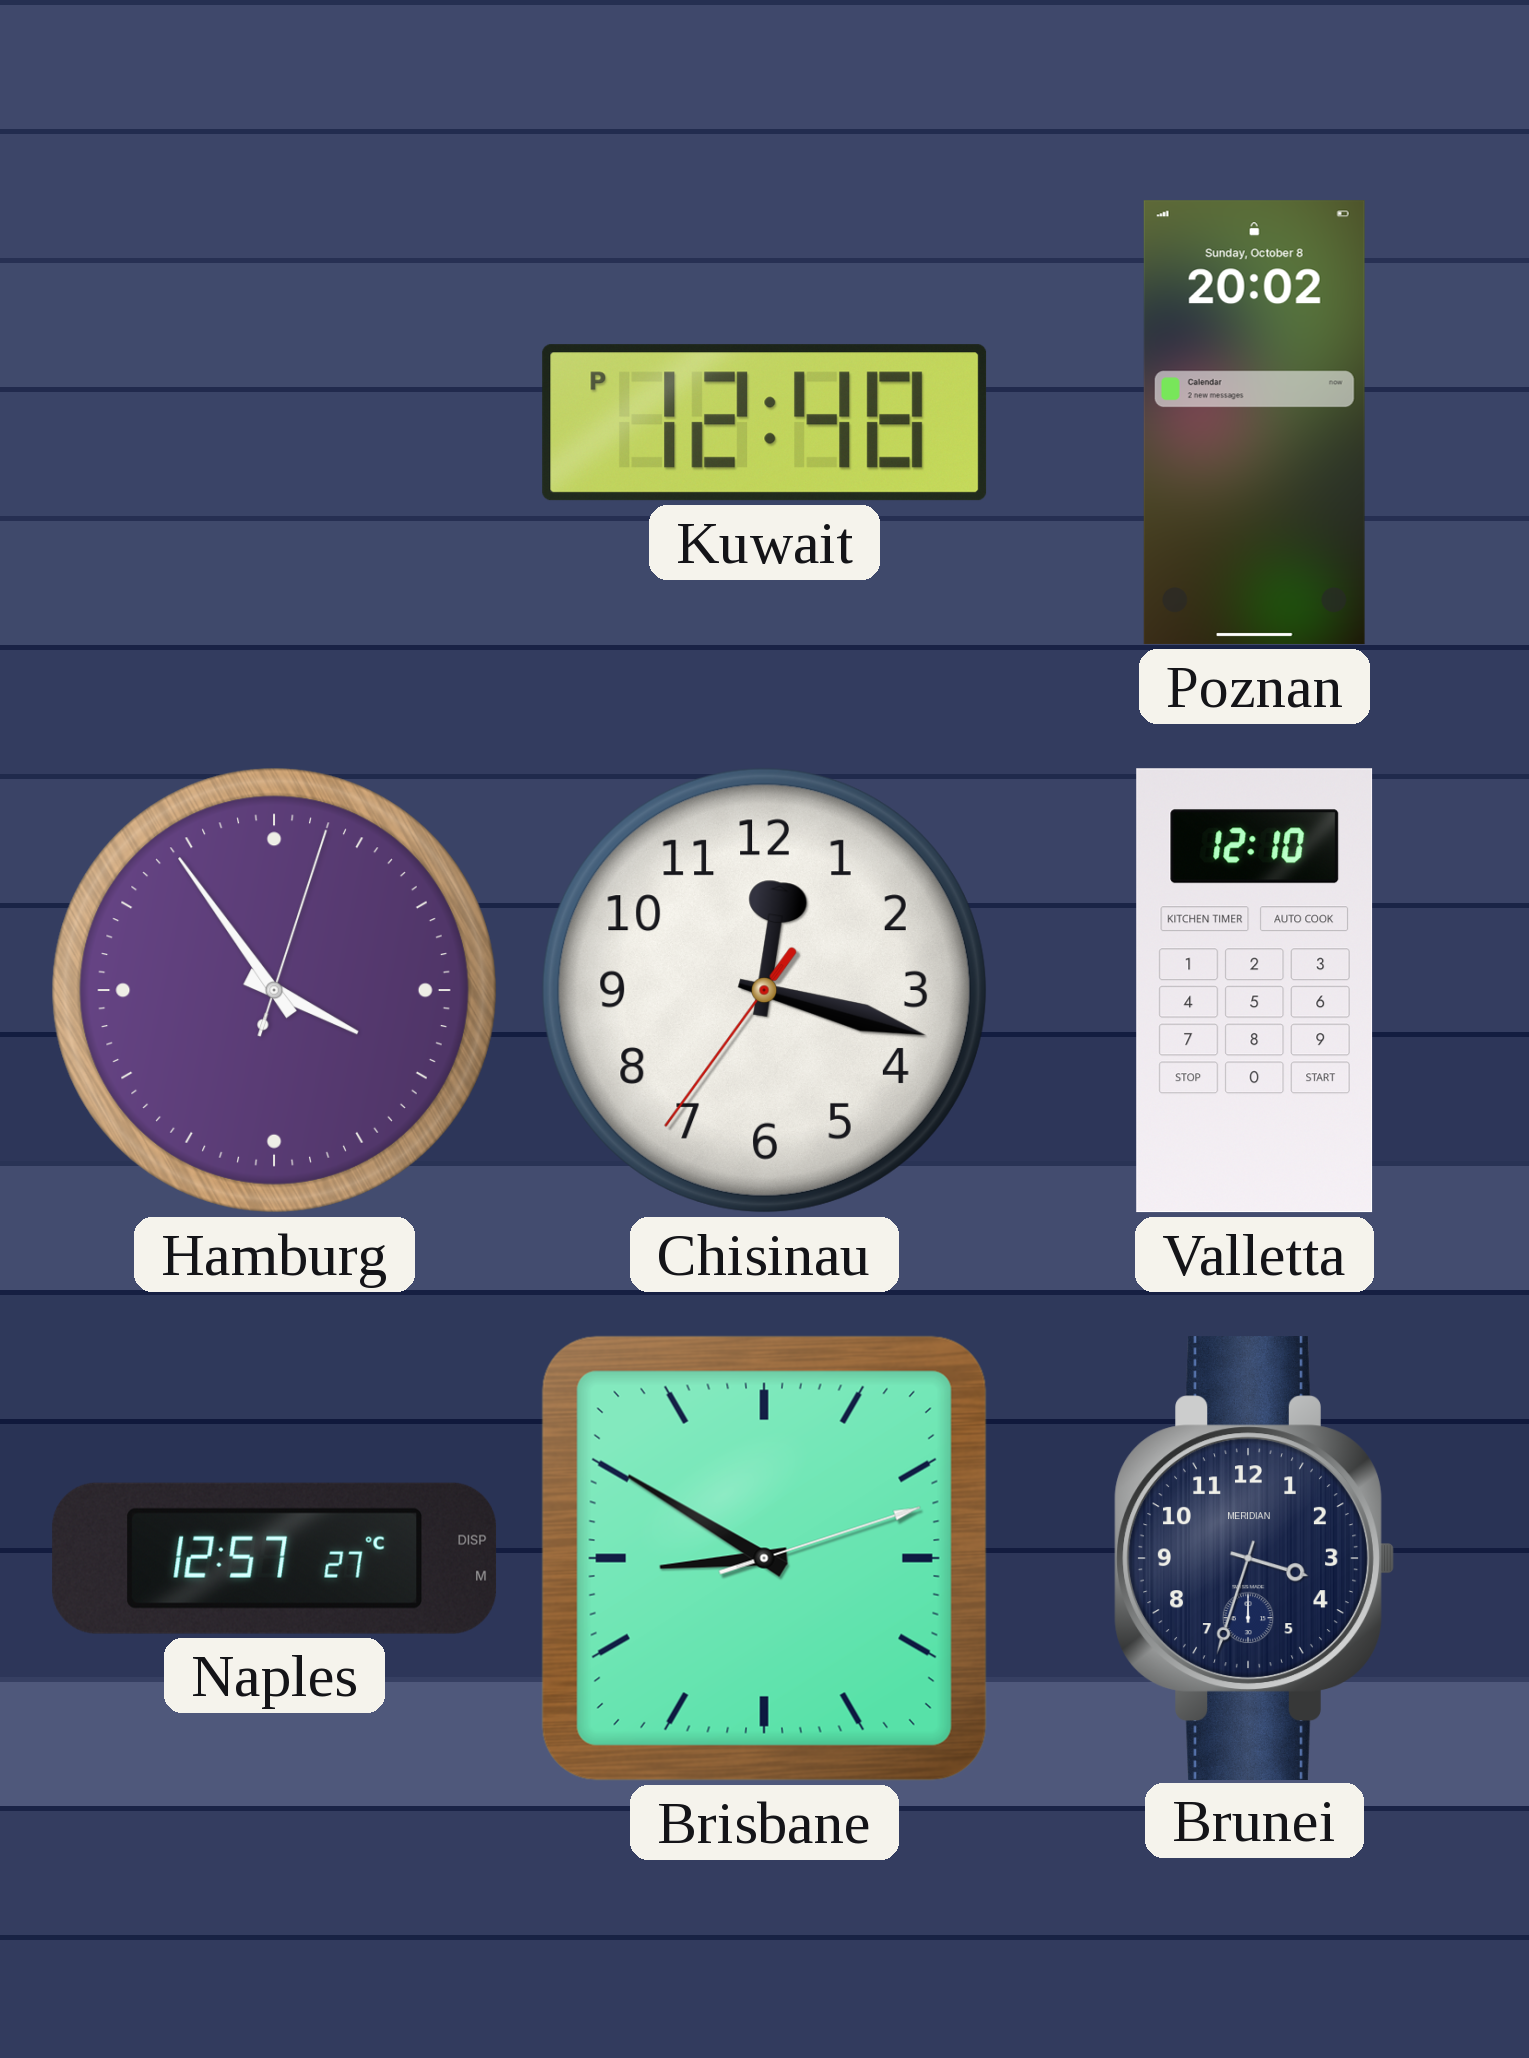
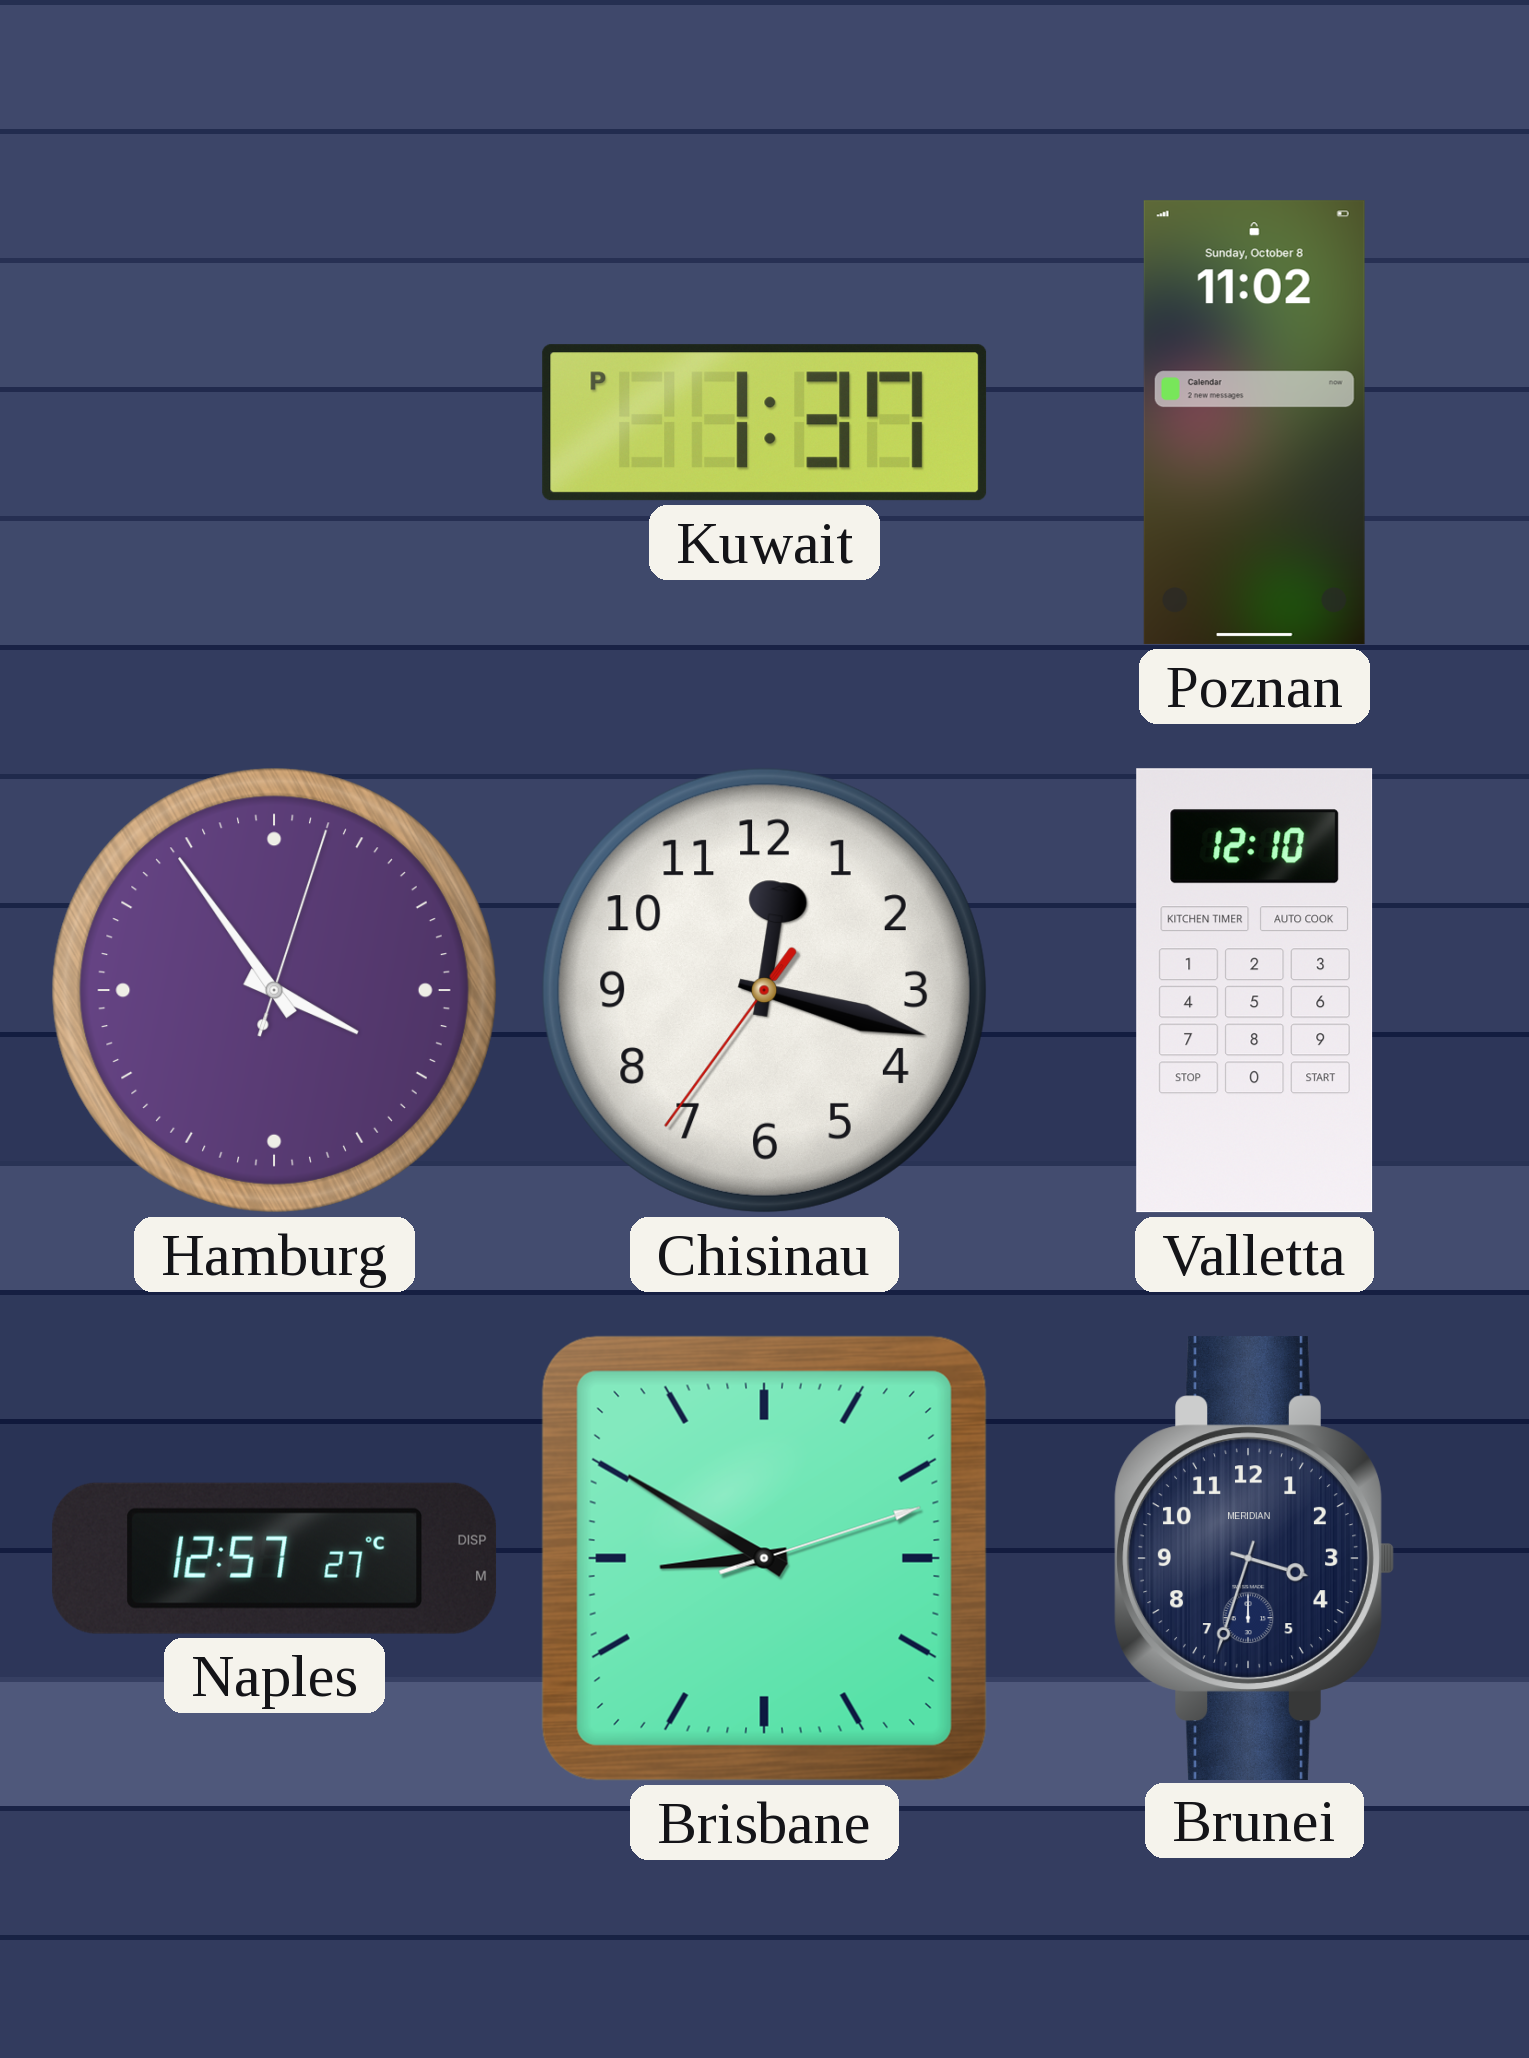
Kuwait: 12:48 -> 1:37 (765, 423)
Poznan: 20:02 -> 11:02 (1254, 423)
